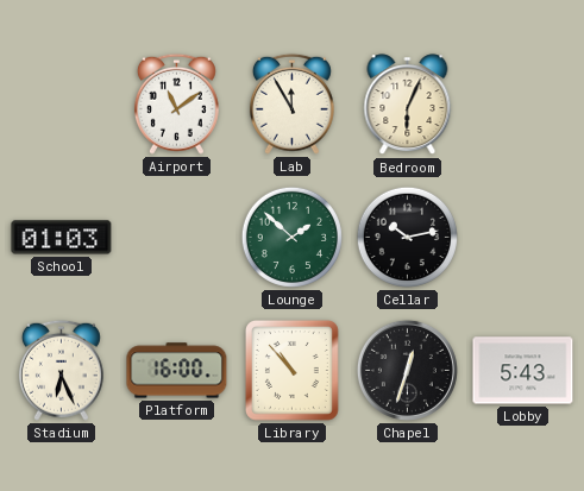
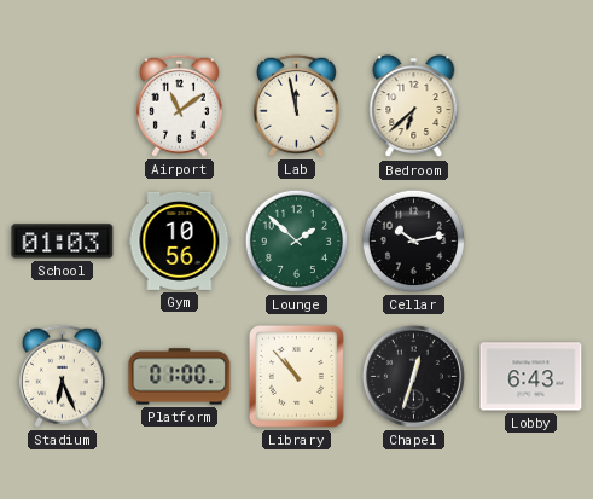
Lab: 11:55 -> 11:58 (296, 105)
Bedroom: 6:04 -> 6:38 (414, 106)
Gym: none -> 10:56 (180, 240)
Platform: 16:00 -> 01:00 (180, 377)
Lobby: 5:43 -> 6:43 (531, 377)
